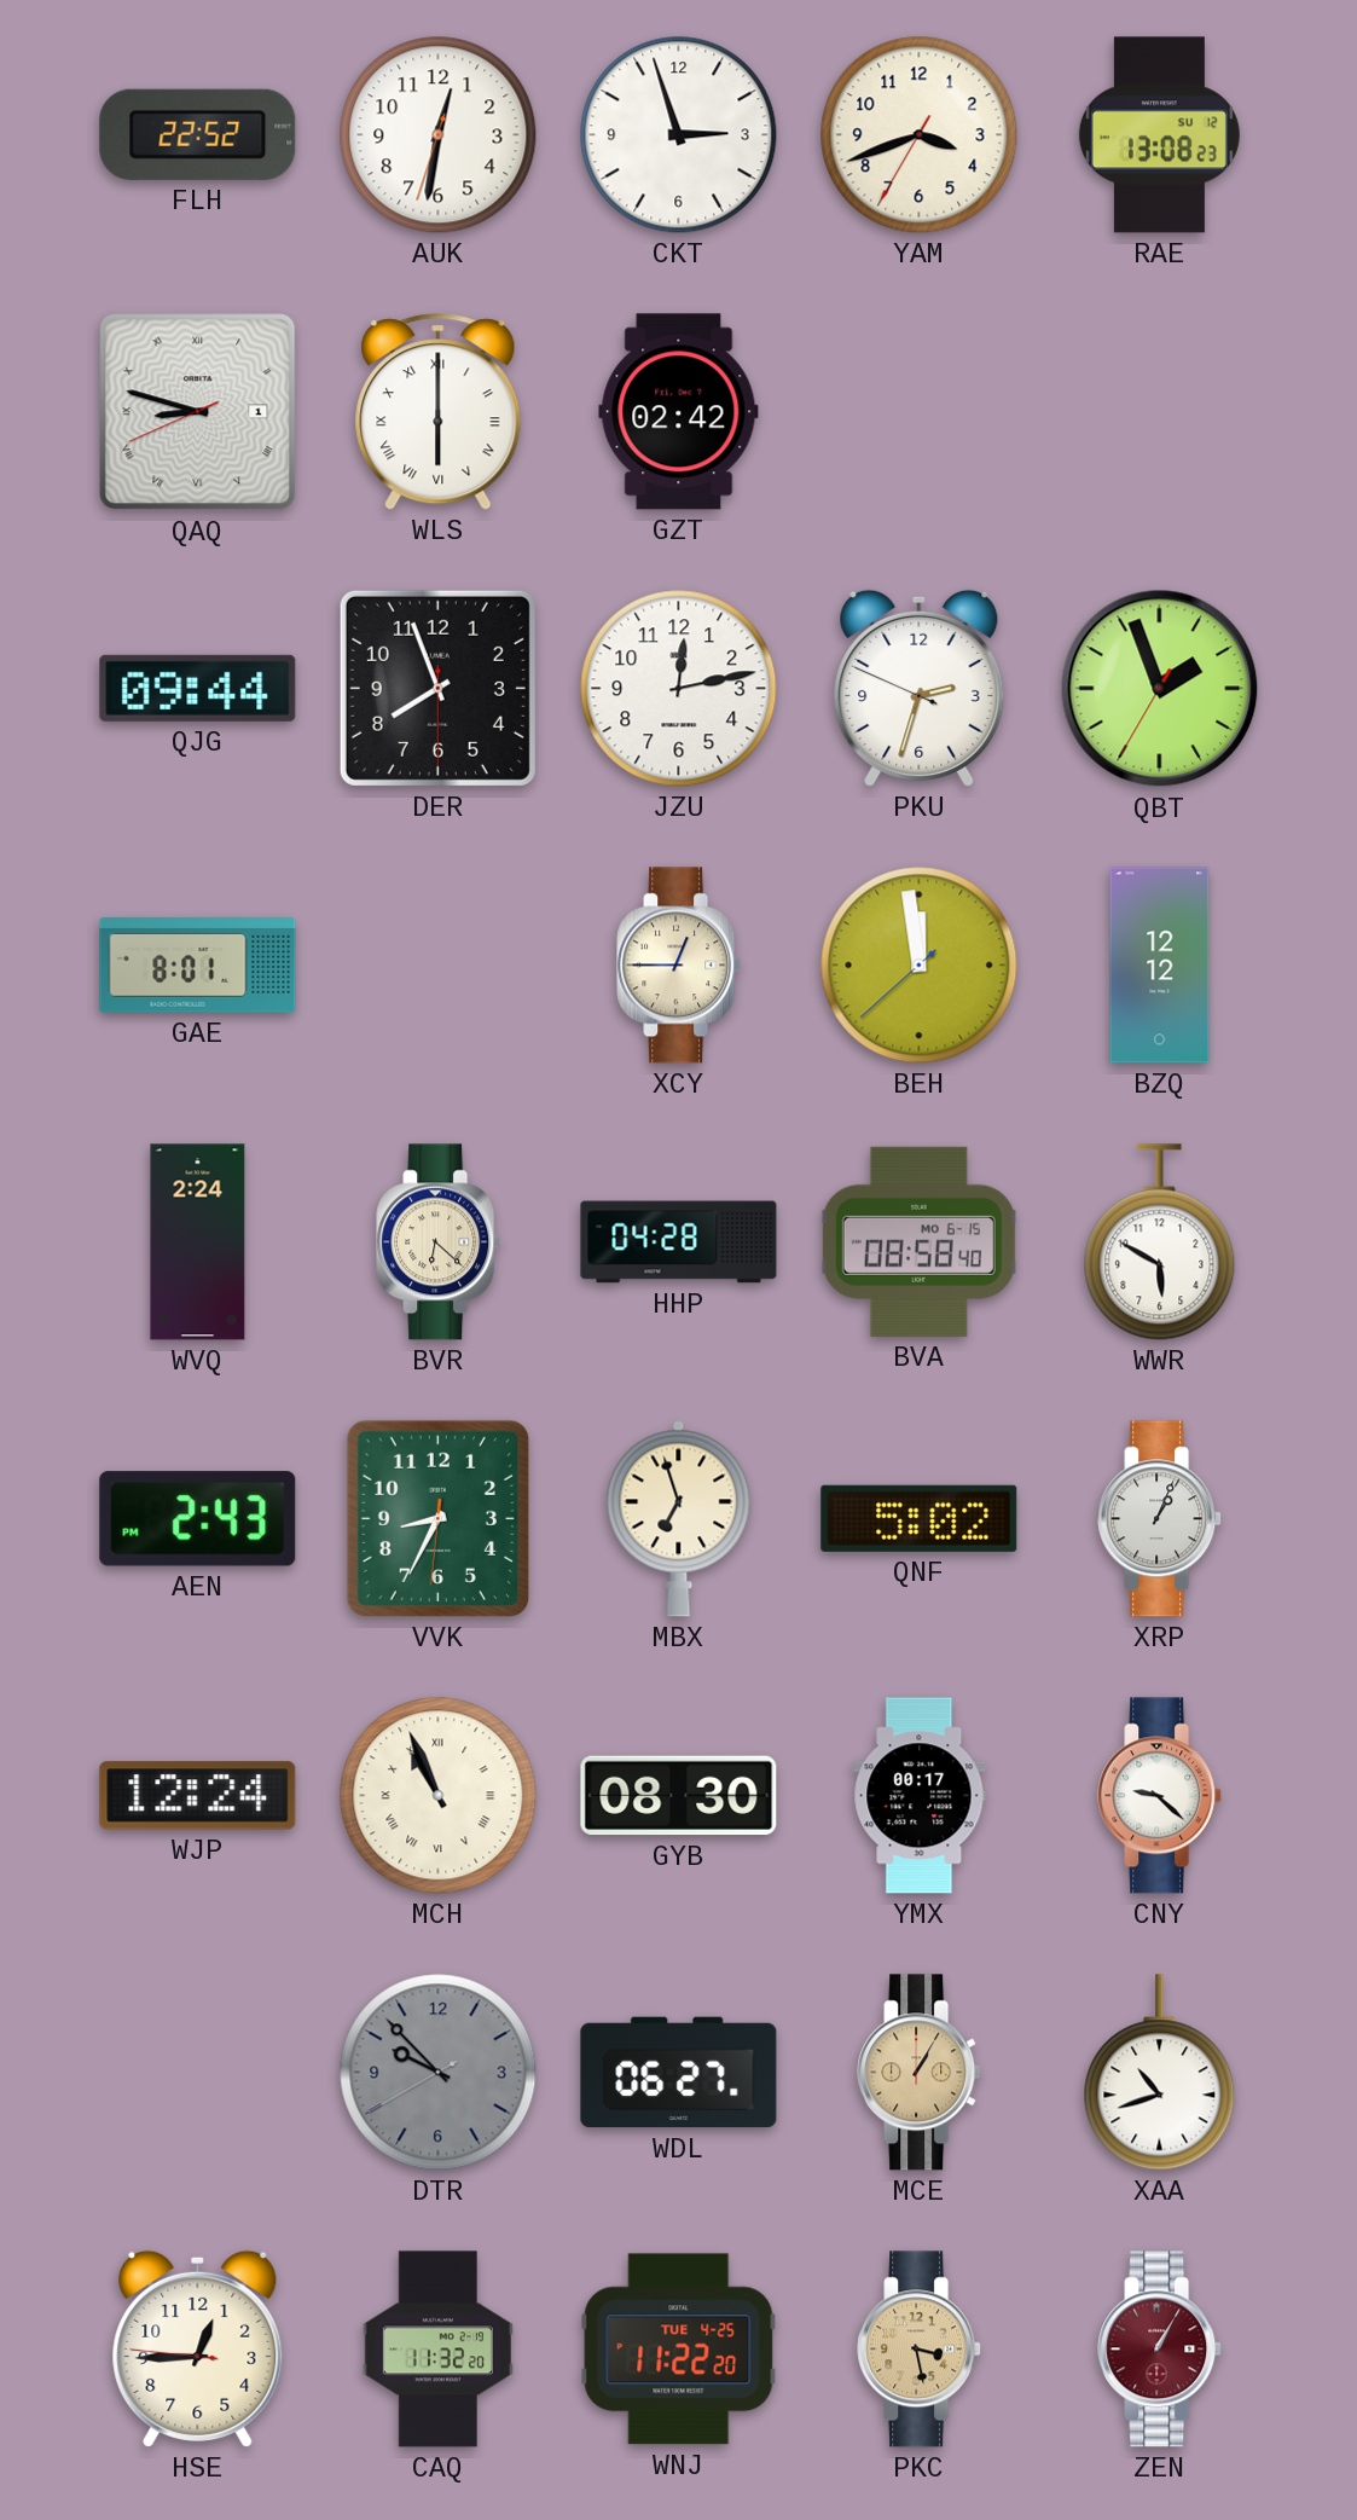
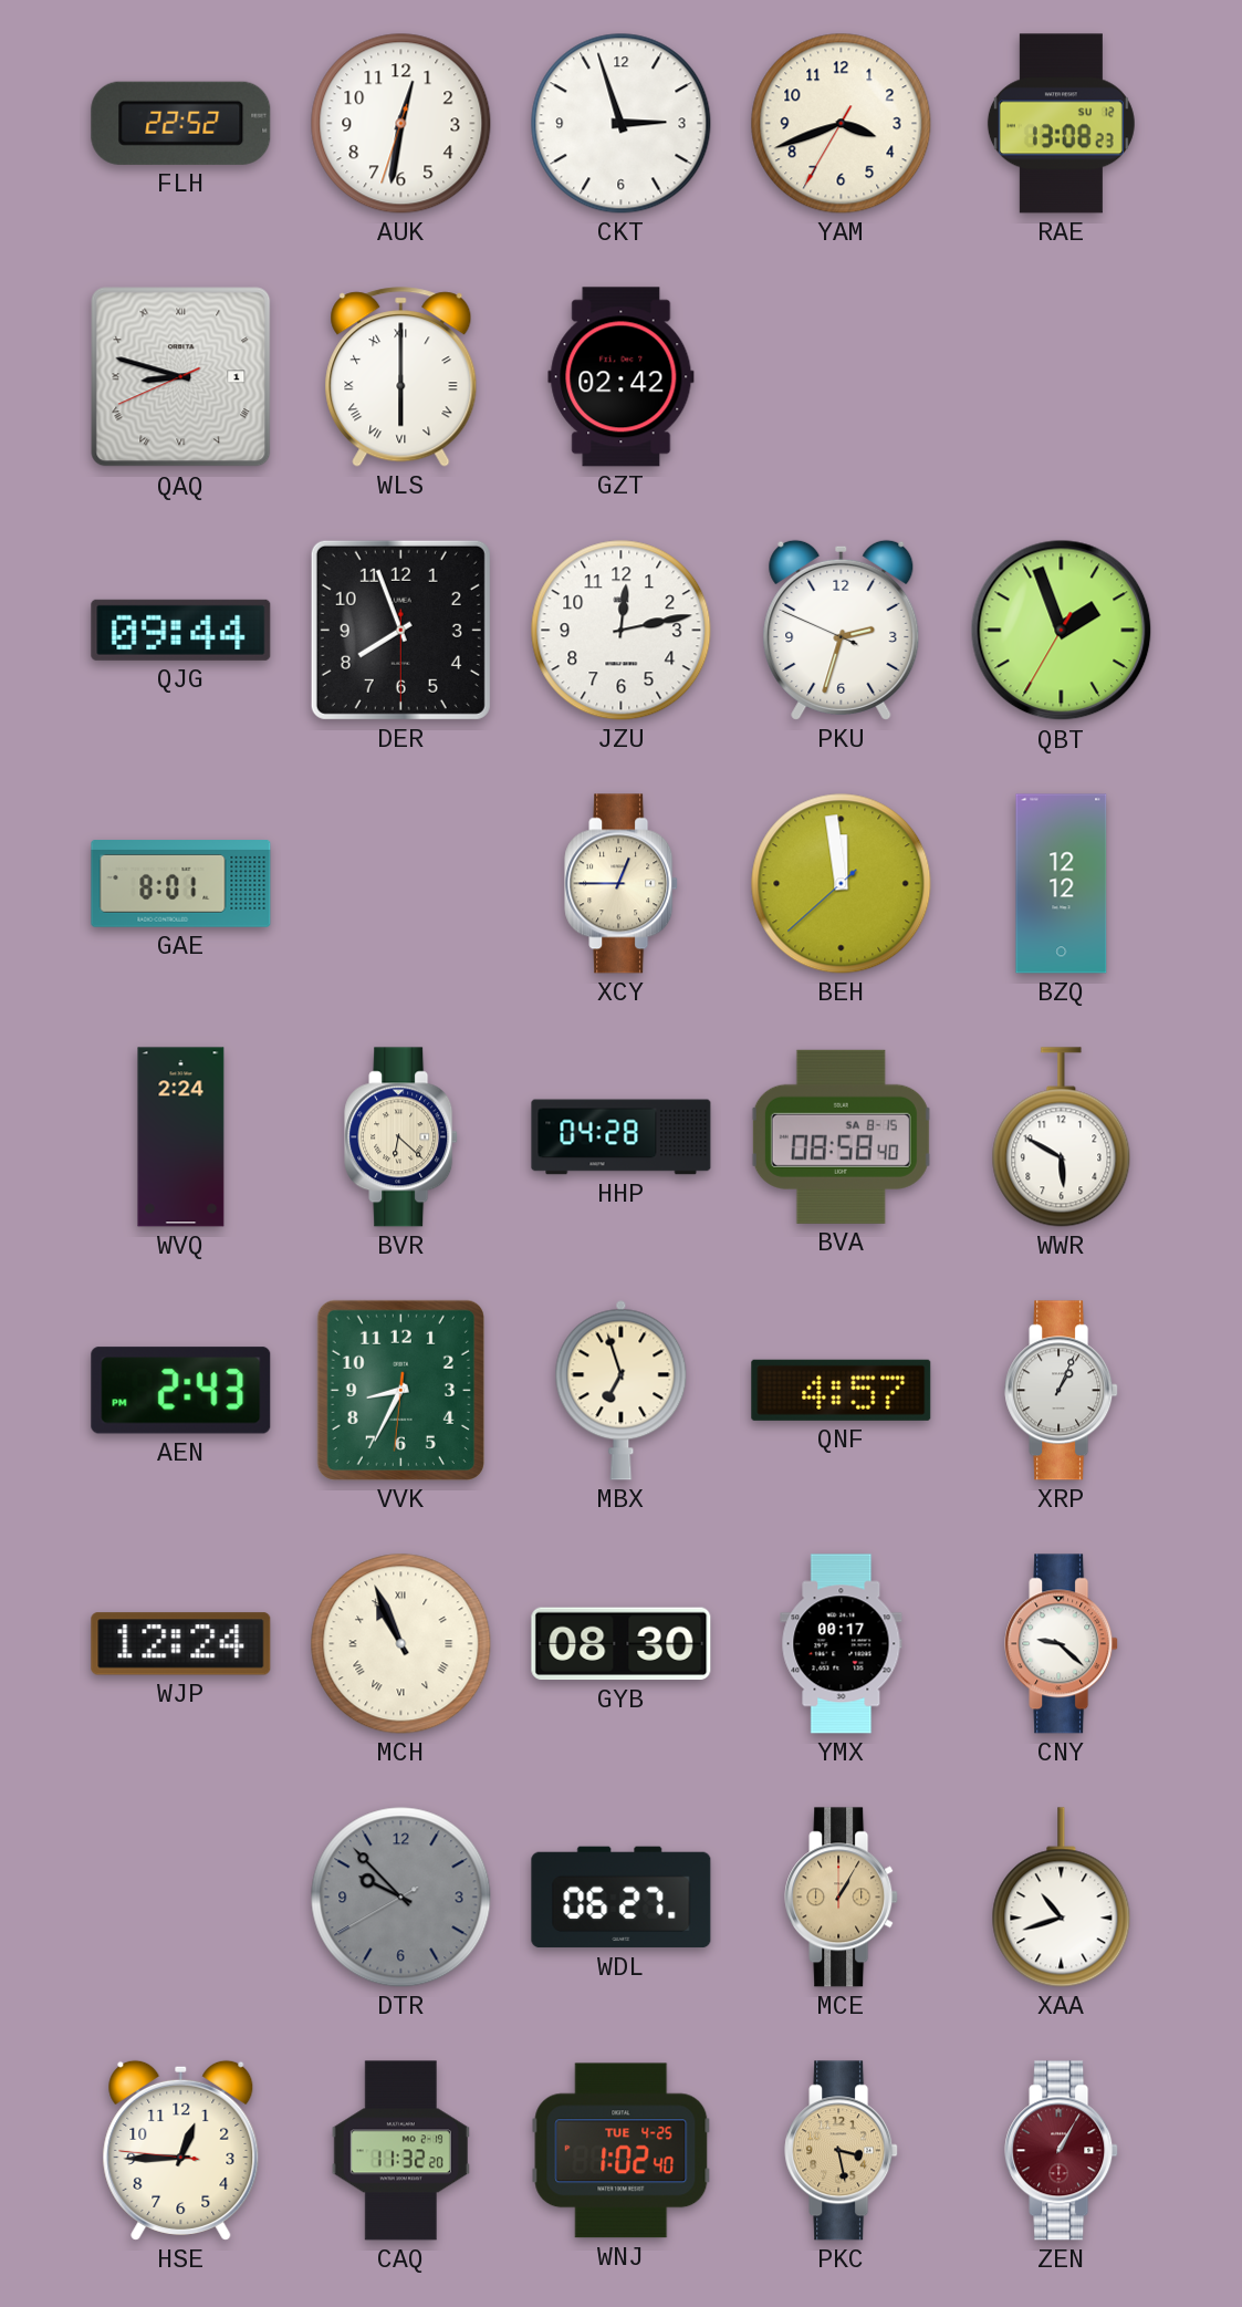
BVA date: MO 6-15 -> SA 8-15 (841, 1136)
QNF: 5:02 -> 4:57 (842, 1390)
WNJ: 11:22 -> 1:02 (622, 2151)
